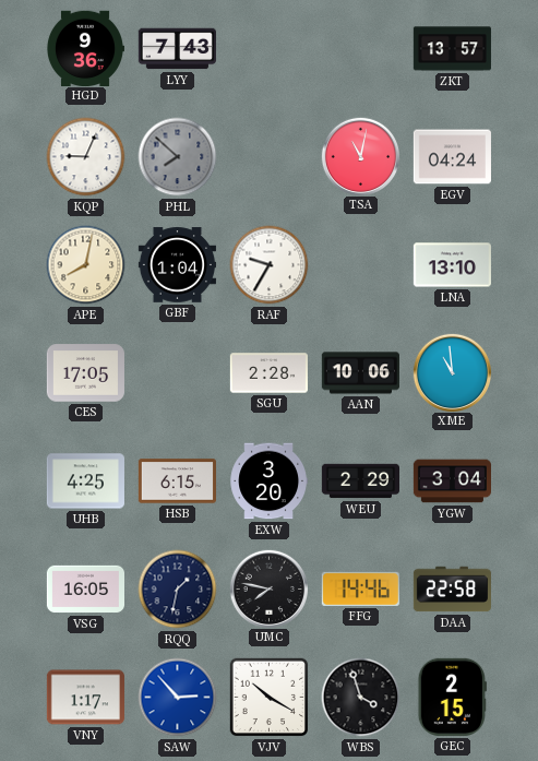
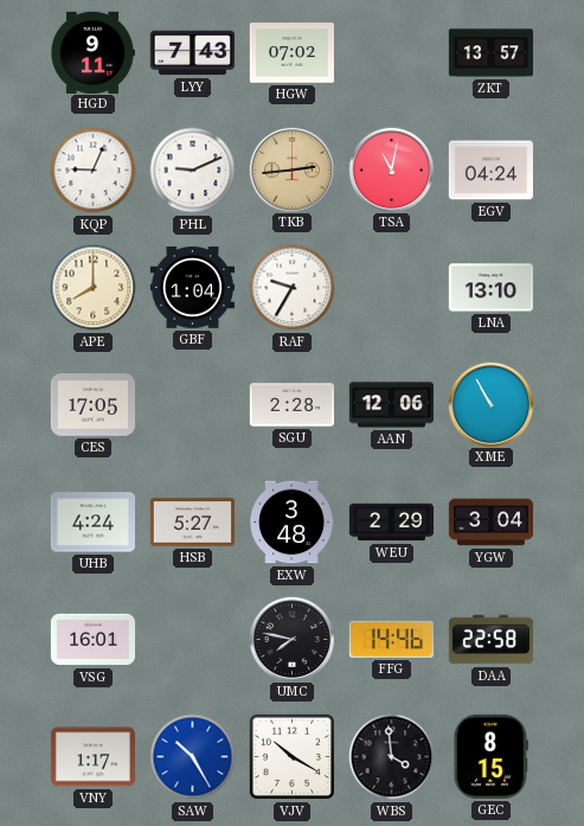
HGD: 9:36 -> 9:11 (92, 52)
HGW: none -> 07:02 (291, 53)
PHL: 7:52 -> 9:11 (193, 171)
PHL dial: grey -> white (193, 171)
TKB: none -> 2:44 (291, 169)
APE: 8:02 -> 8:00 (94, 288)
AAN: 10:06 -> 12:06 (391, 405)
XME: 10:59 -> 10:55 (490, 404)
UHB: 4:25 -> 4:24 (92, 523)
HSB: 6:15 -> 5:27 (192, 523)
EXW: 3:20 -> 3:48 (291, 523)
VSG: 16:05 -> 16:01 (92, 640)
RQQ: 1:32 -> none (178, 590)
SAW: 2:53 -> 10:25 (193, 757)
WBS: 3:57 -> 3:59 (392, 757)
GEC: 2:15 -> 8:15 (490, 756)
